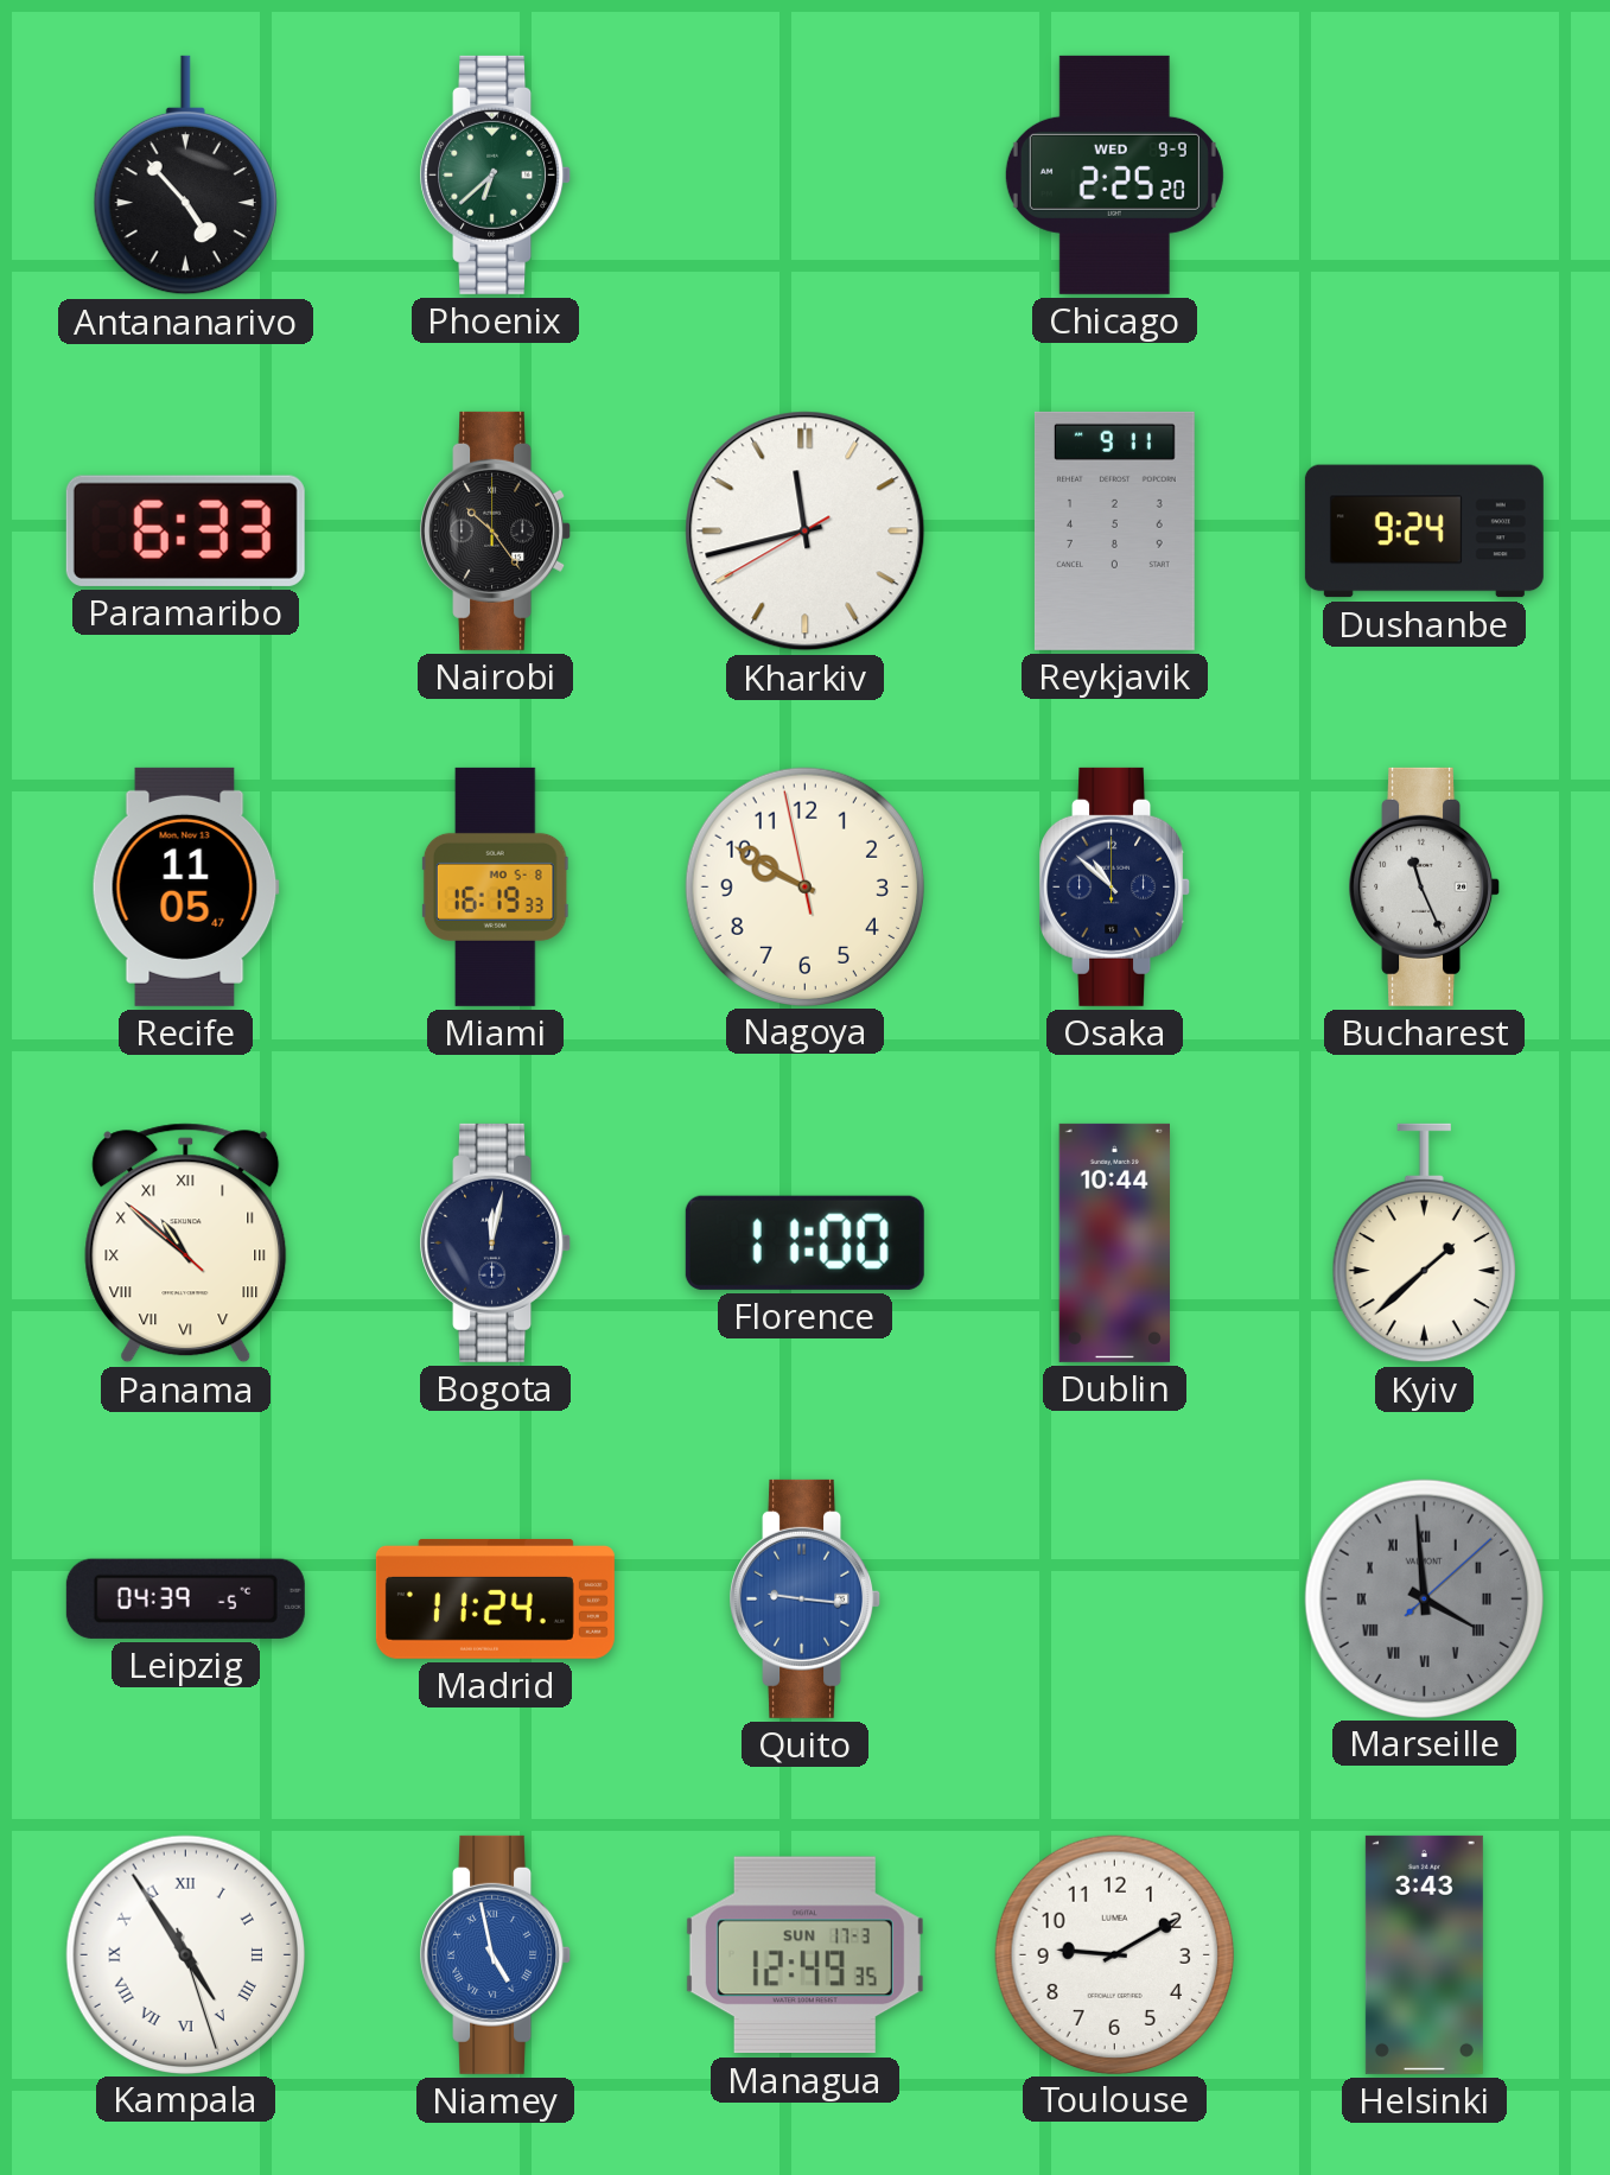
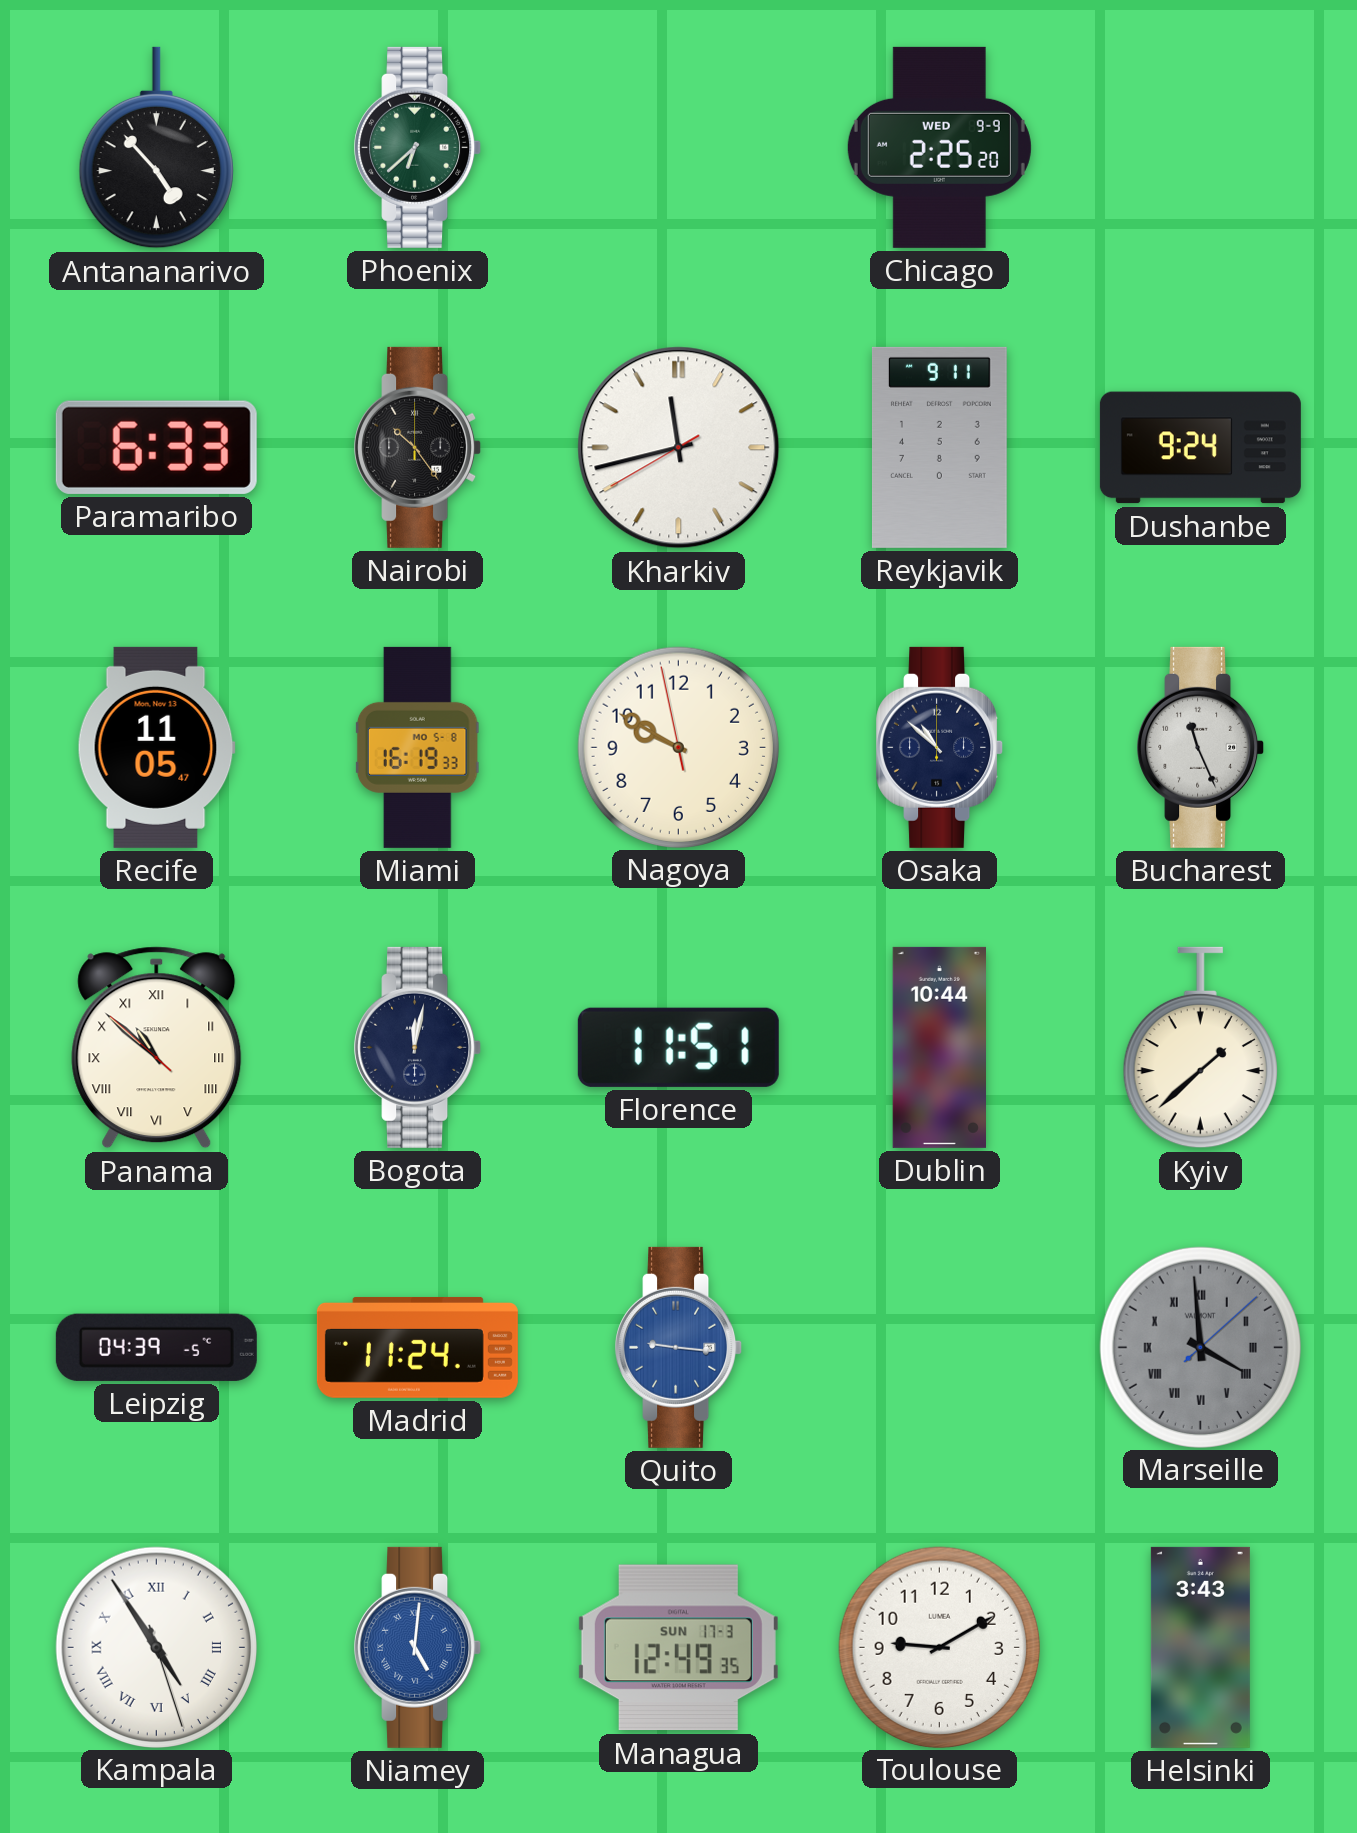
Florence: 11:00 -> 11:51 (678, 1047)
Niamey: 4:58 -> 5:01 (418, 1647)
